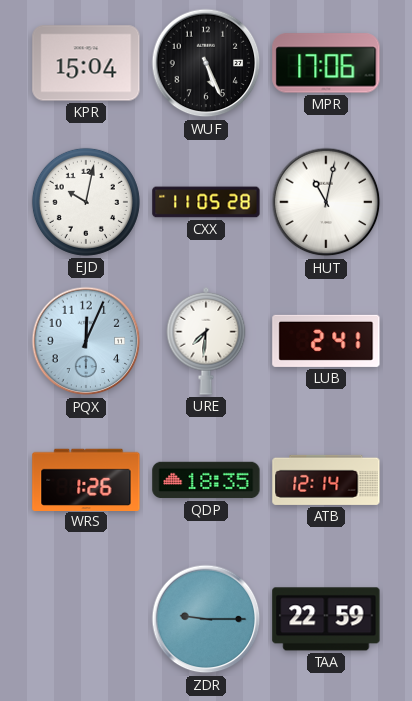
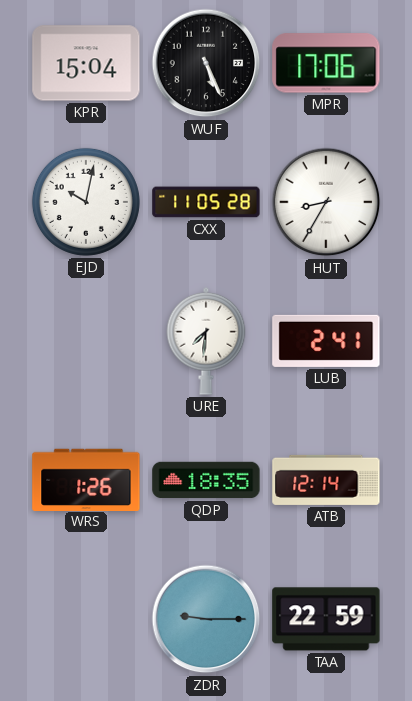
HUT: 11:02 -> 8:35 (326, 202)
PQX: 12:04 -> none (86, 341)
